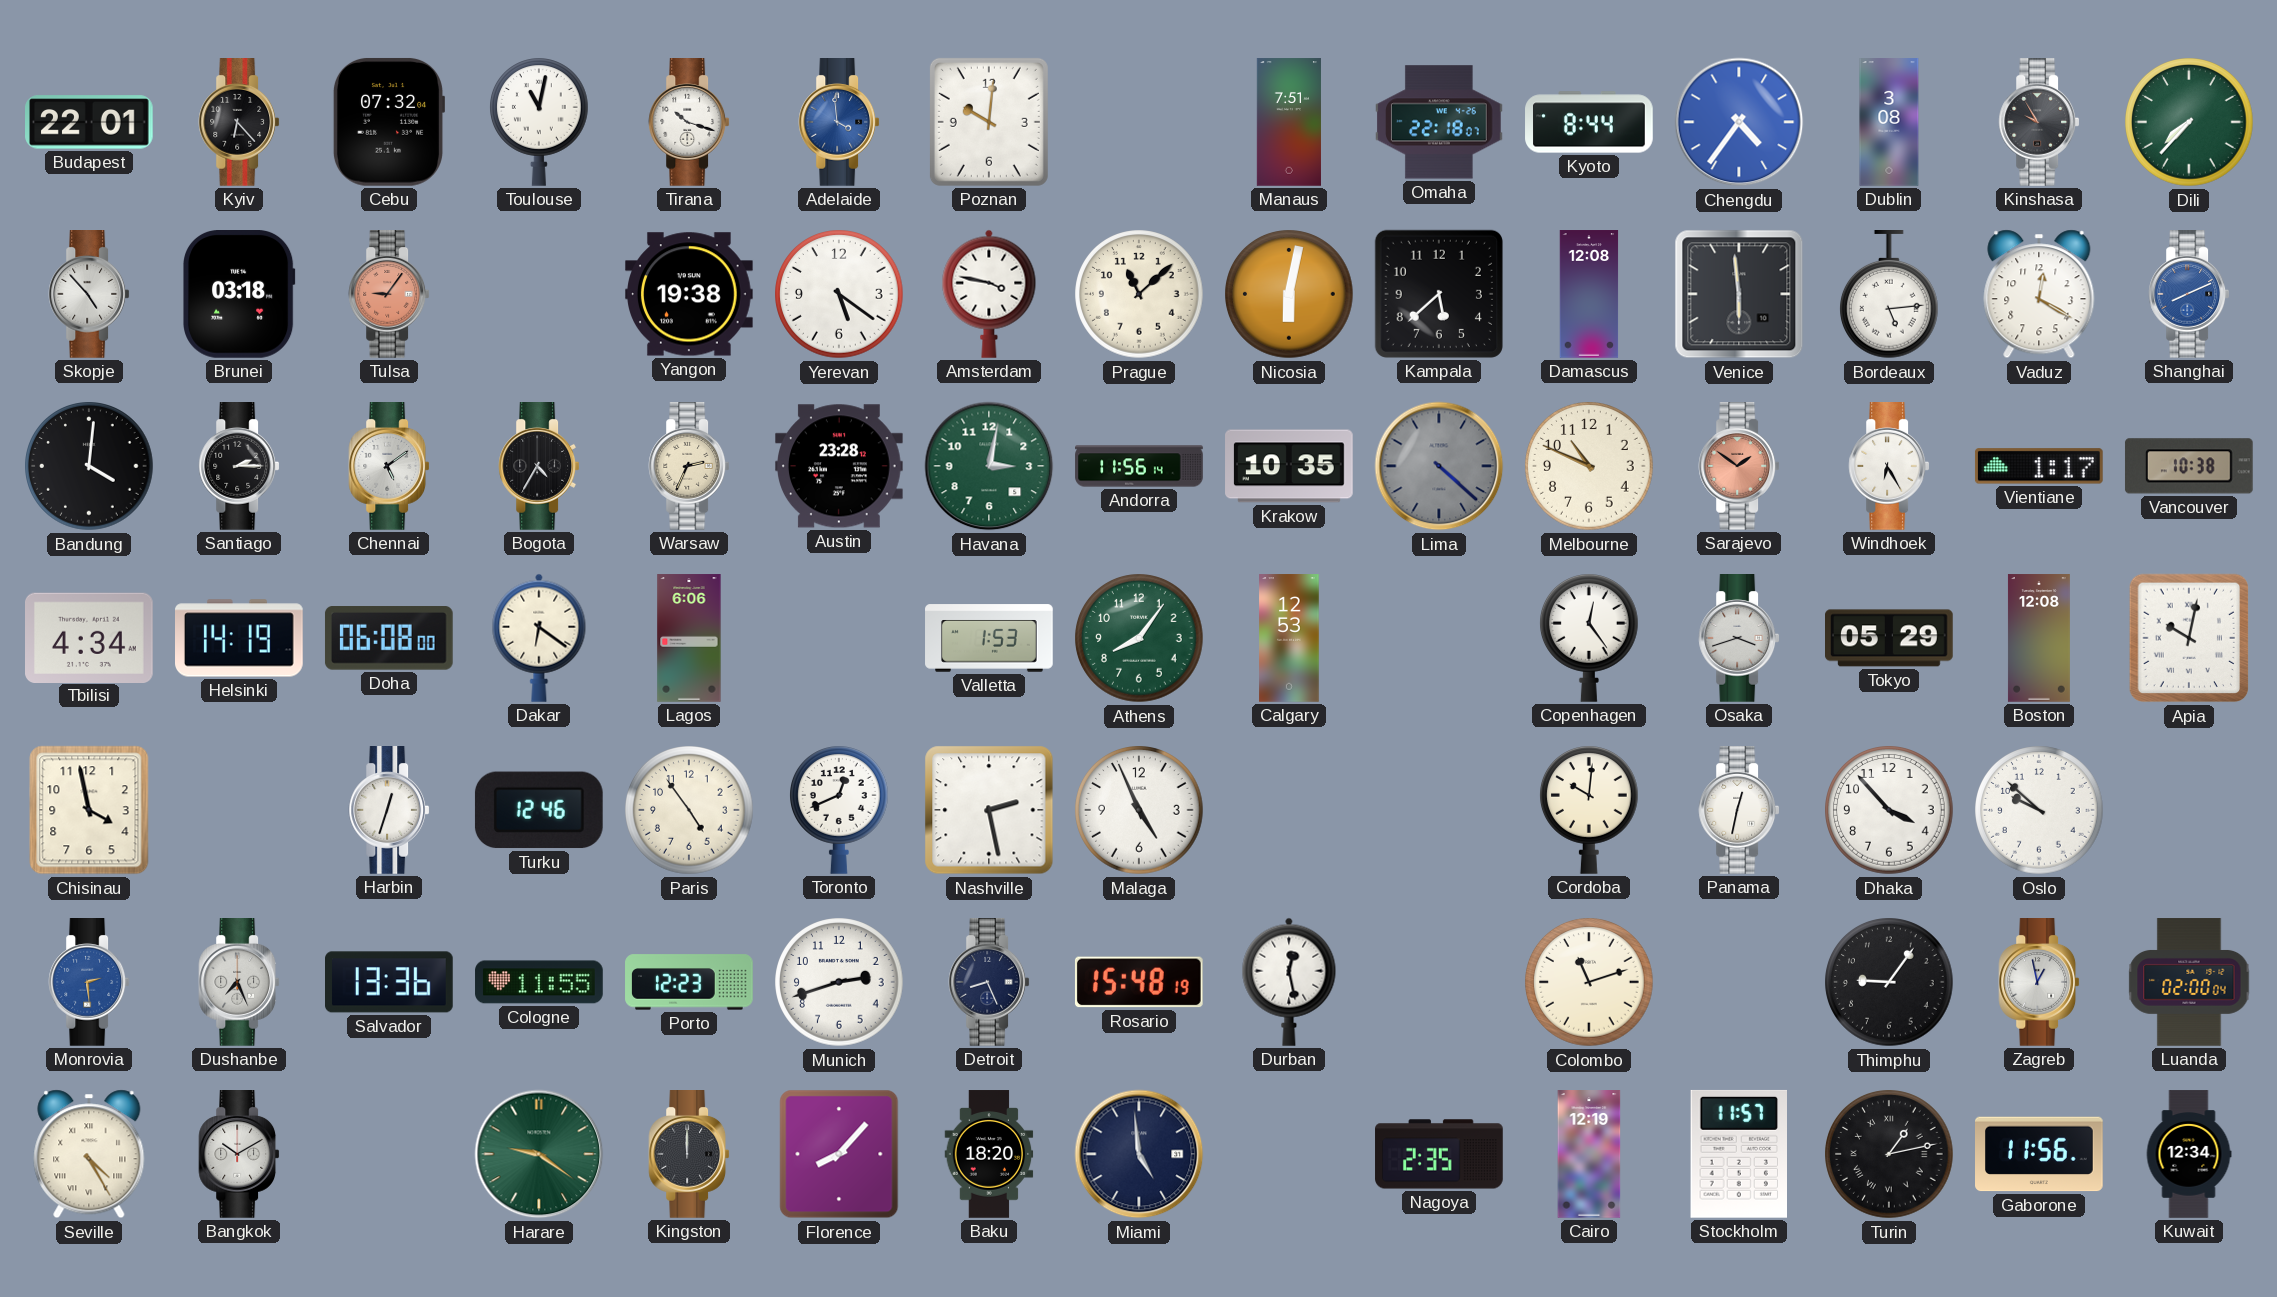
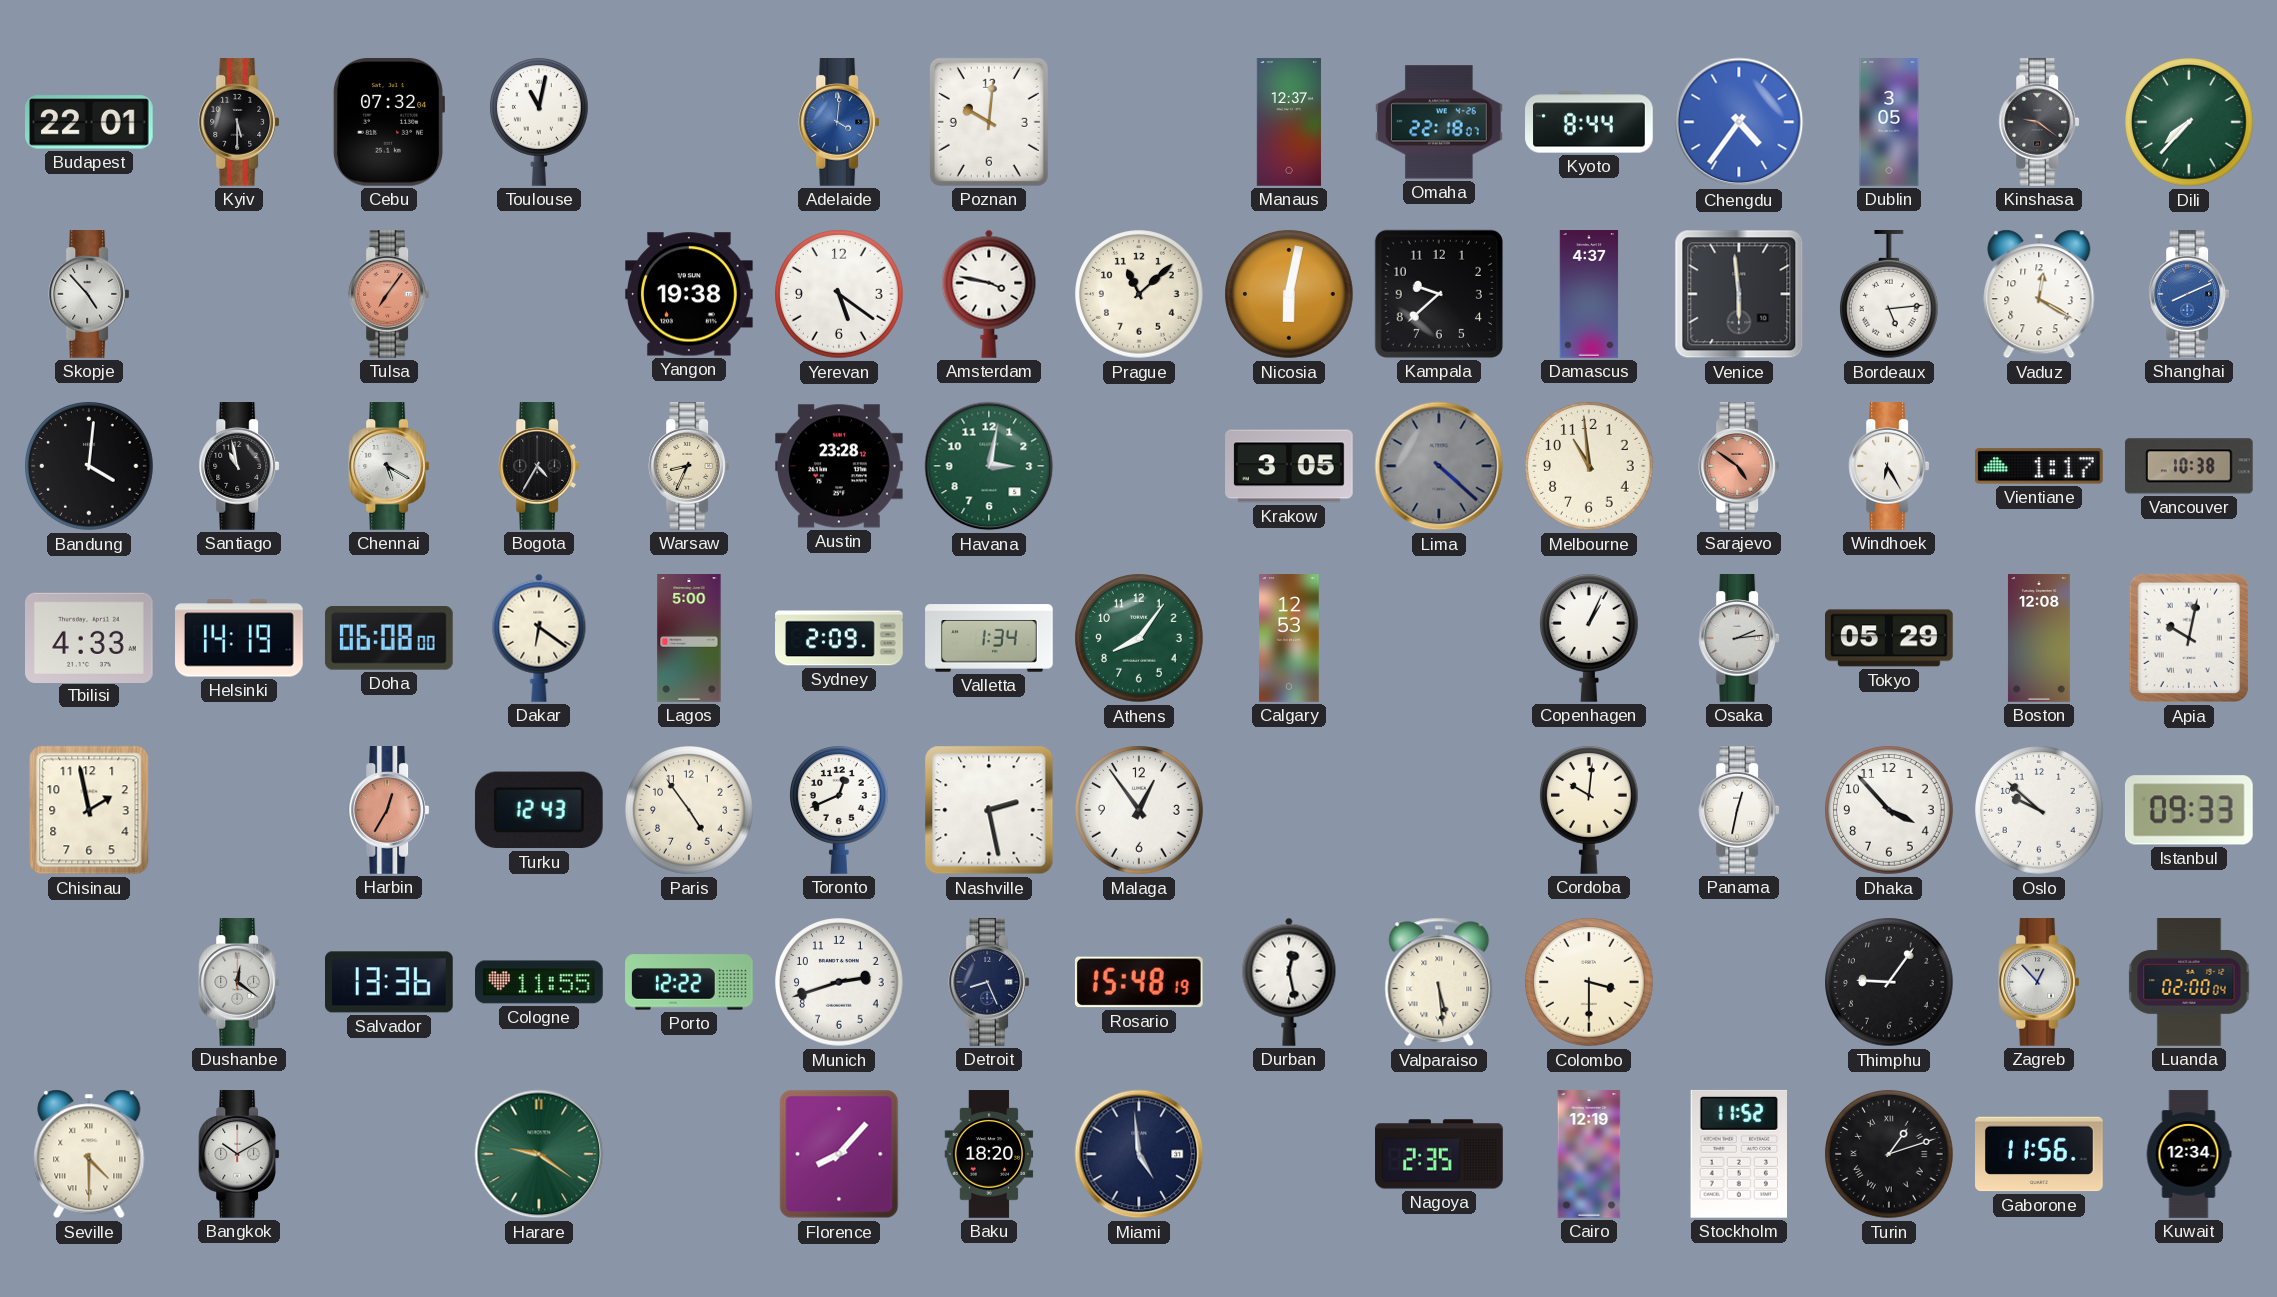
Kyiv: 6:23 -> 5:30 (239, 122)
Tirana: 10:18 -> none (689, 122)
Adelaide: 3:59 -> 4:01 (839, 122)
Manaus: 7:51 -> 12:37 (1289, 122)
Dublin: 3:08 -> 3:05 (1889, 122)
Kinshasa: 9:55 -> 9:21 (2039, 122)
Brunei: 03:18 -> none (240, 295)
Tulsa: 9:06 -> 7:06 (389, 294)
Kampala: 5:38 -> 9:38 (1439, 294)
Damascus: 12:08 -> 4:37 (1589, 294)
Santiago: 2:15 -> 10:58 (239, 466)
Chennai: 5:09 -> 5:20 (389, 466)
Warsaw: 2:34 -> 8:34 (689, 466)
Andorra: 11:56 -> none (1139, 466)
Krakow: 10:35 -> 3:05 (1289, 466)
Melbourne: 10:49 -> 10:59 (1589, 466)
Sarajevo: 1:51 -> 4:51 (1739, 466)
Tbilisi: 4:34 -> 4:33 (90, 637)
Lagos: 6:06 -> 5:00 (689, 638)
Sydney: none -> 2:09 (839, 638)
Valletta: 1:53 -> 1:34 (989, 638)
Copenhagen: 12:24 -> 1:04 (1590, 638)
Osaka: 3:42 -> 2:14 (1739, 638)
Chisinau: 3:58 -> 1:58 (89, 810)
Harbin: 12:33 -> 12:35 (389, 810)
Harbin dial: white -> salmon (389, 810)
Turku: 12:46 -> 12:43 (539, 810)
Malaga: 4:56 -> 12:54 (1139, 810)
Istanbul: none -> 09:33 (2189, 810)
Monrovia: 2:29 -> none (89, 982)
Dushanbe: 7:26 -> 12:21 (239, 982)
Porto: 12:23 -> 12:22 (689, 982)
Valparaiso: none -> 5:29 (1439, 982)
Colombo: 11:12 -> 3:30 (1589, 982)
Zagreb: 12:58 -> 12:53 (2039, 982)
Seville: 4:25 -> 4:30 (89, 1154)
Kingston: 12:00 -> none (689, 1154)
Stockholm: 11:57 -> 11:52 (1738, 1154)
Turin: 1:13 -> 1:12 (1889, 1154)
